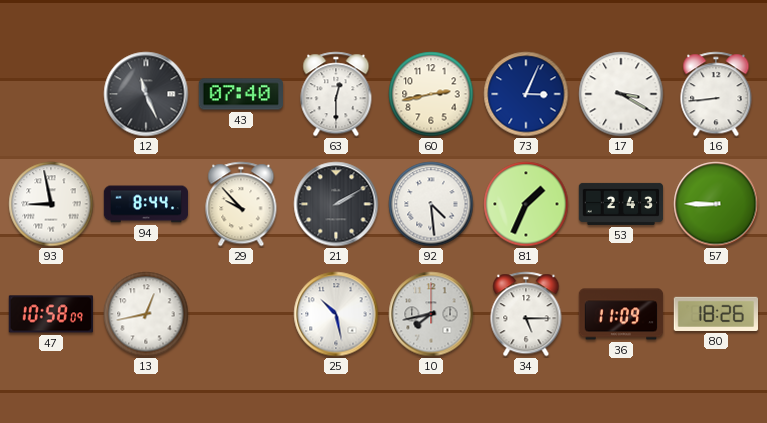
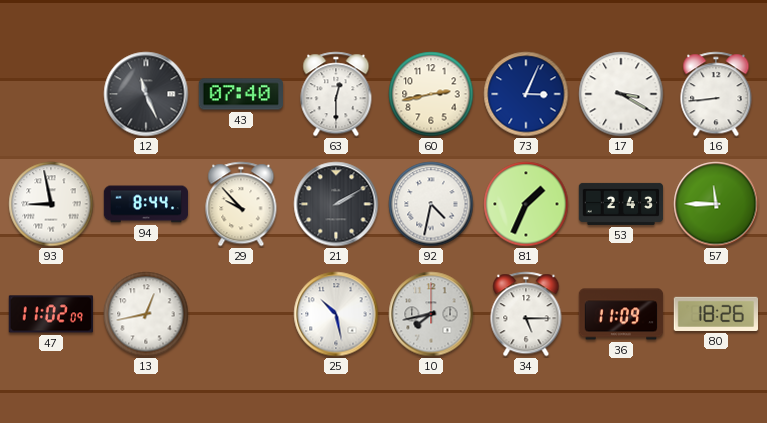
92: 4:29 -> 4:32 (431, 204)
57: 8:45 -> 11:45 (716, 204)
47: 10:58 -> 11:02 (51, 314)
